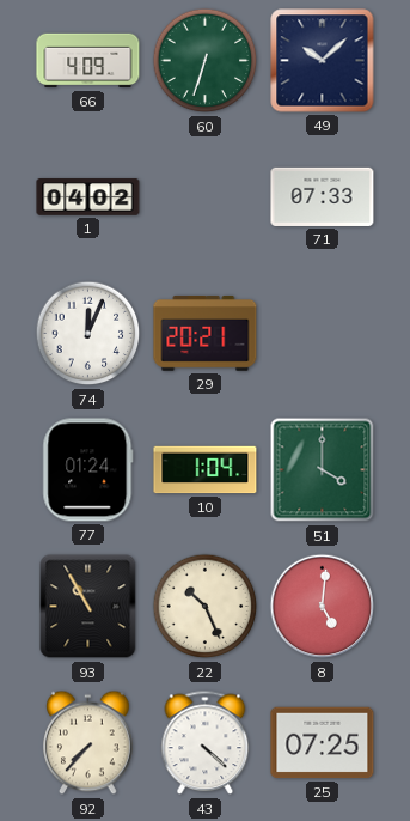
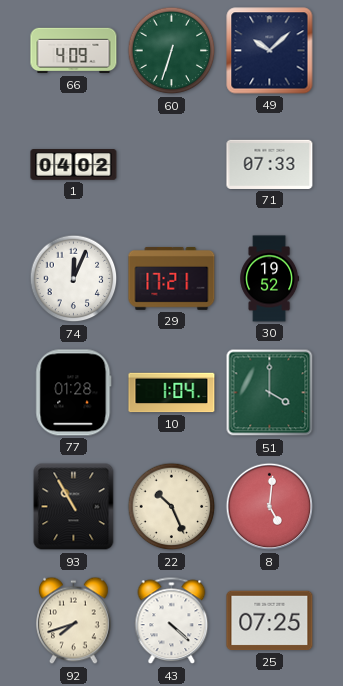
29: 20:21 -> 17:21 (172, 278)
30: none -> 19:52 (270, 279)
77: 01:24 -> 01:28 (74, 393)
92: 7:37 -> 7:42 (74, 621)
